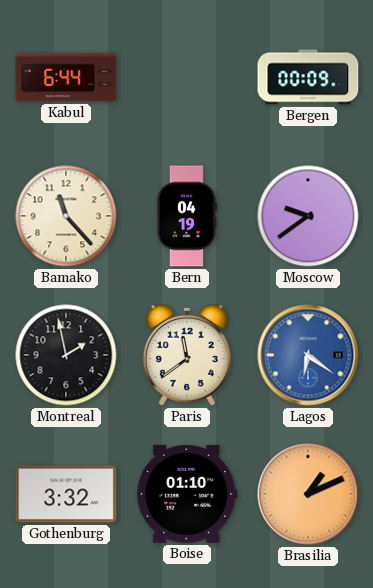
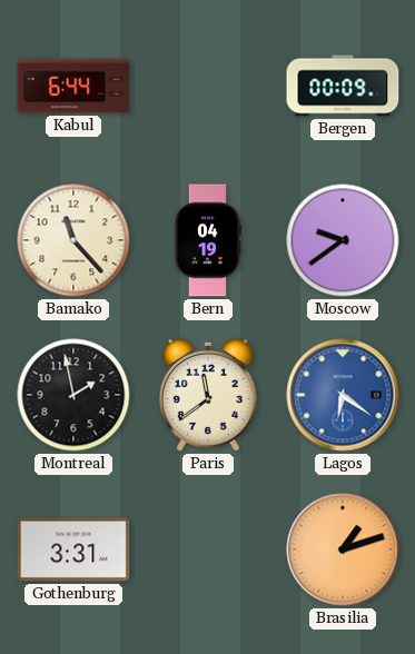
Gothenburg: 3:32 -> 3:31 (73, 549)
Boise: 01:10 -> none (187, 494)
Brasilia: 1:11 -> 1:12 (343, 549)
